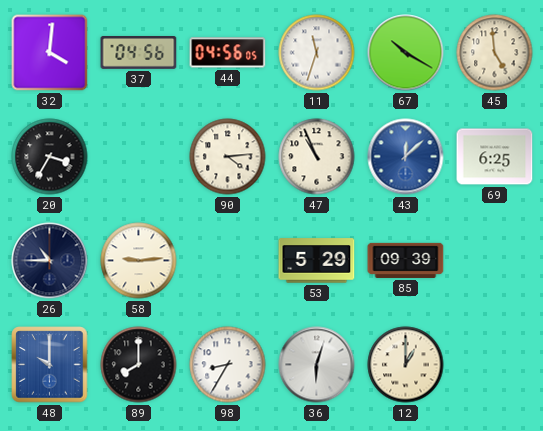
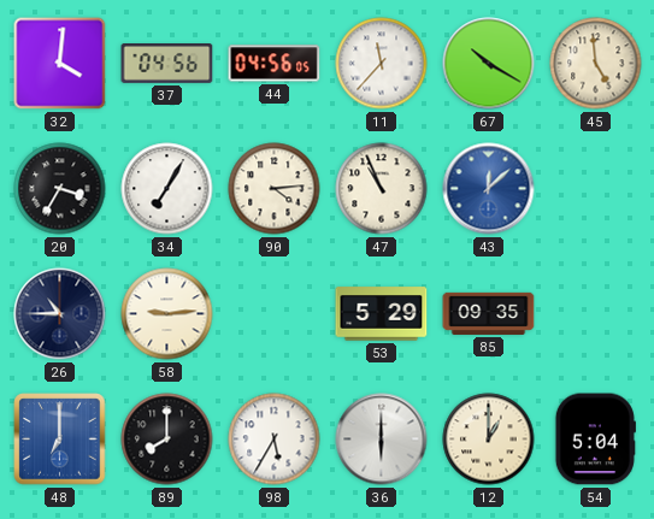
11: 11:33 -> 11:37 (382, 64)
34: none -> 7:05 (167, 189)
69: 6:25 -> none (495, 157)
85: 09:39 -> 09:35 (489, 313)
48: 10:00 -> 7:00 (60, 440)
98: 8:35 -> 5:35 (275, 440)
36: 6:03 -> 6:00 (382, 440)
54: none -> 5:04 (595, 440)
